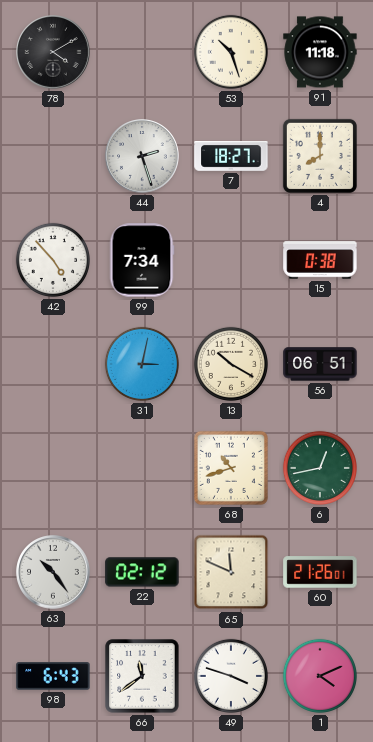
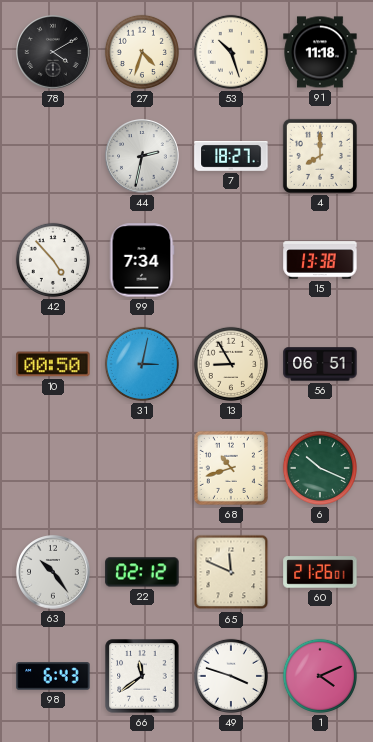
27: none -> 4:33 (142, 52)
44: 2:27 -> 2:32 (142, 156)
15: 0:38 -> 13:38 (320, 260)
10: none -> 00:50 (53, 364)
13: 10:20 -> 8:55 (231, 364)
6: 12:43 -> 10:19 (320, 468)
